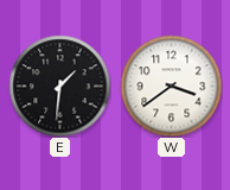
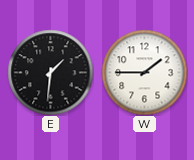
W: 3:39 -> 1:45 (144, 72)
